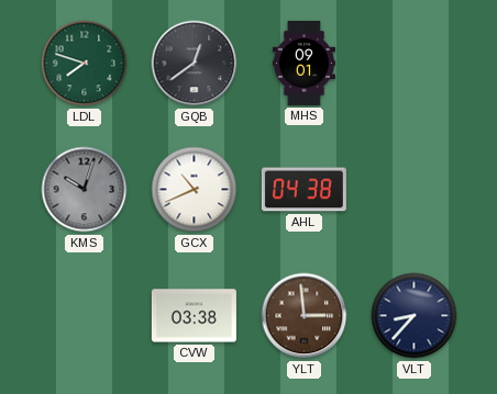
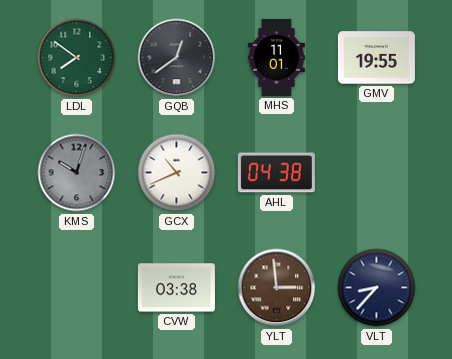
LDL: 7:48 -> 7:51 (77, 58)
MHS: 09:01 -> 11:01 (276, 57)
GMV: none -> 19:55 (376, 58)
